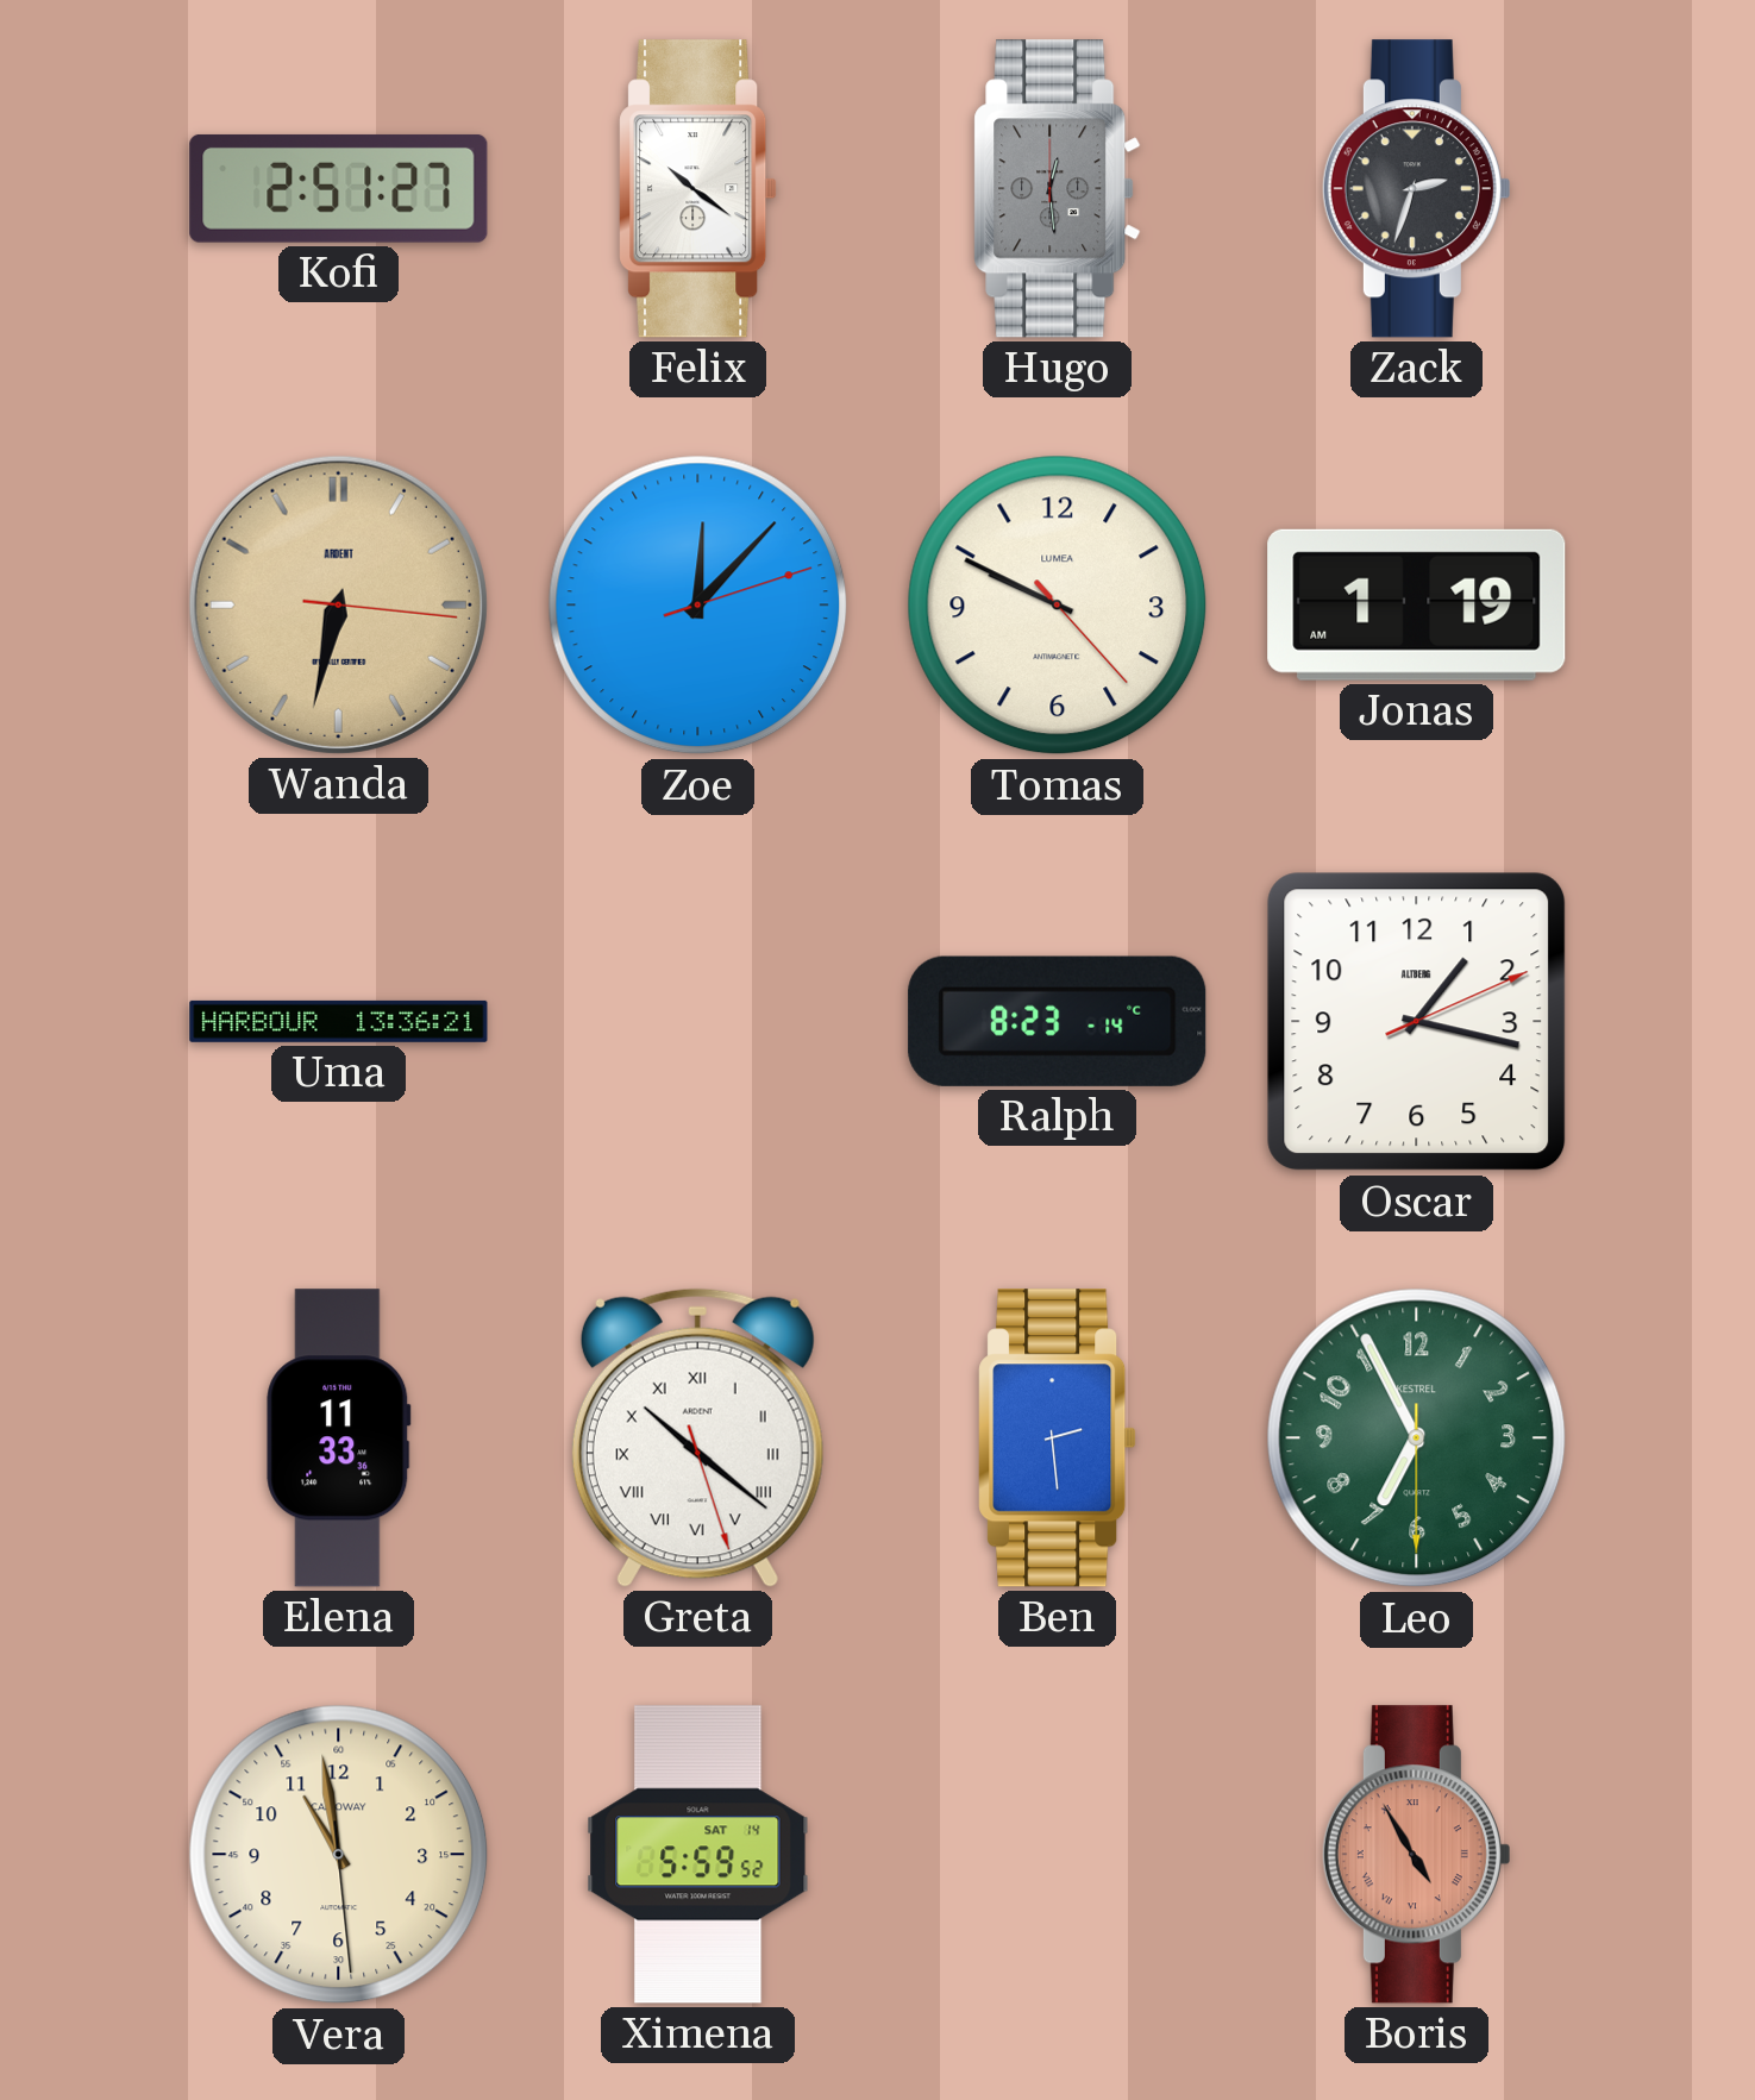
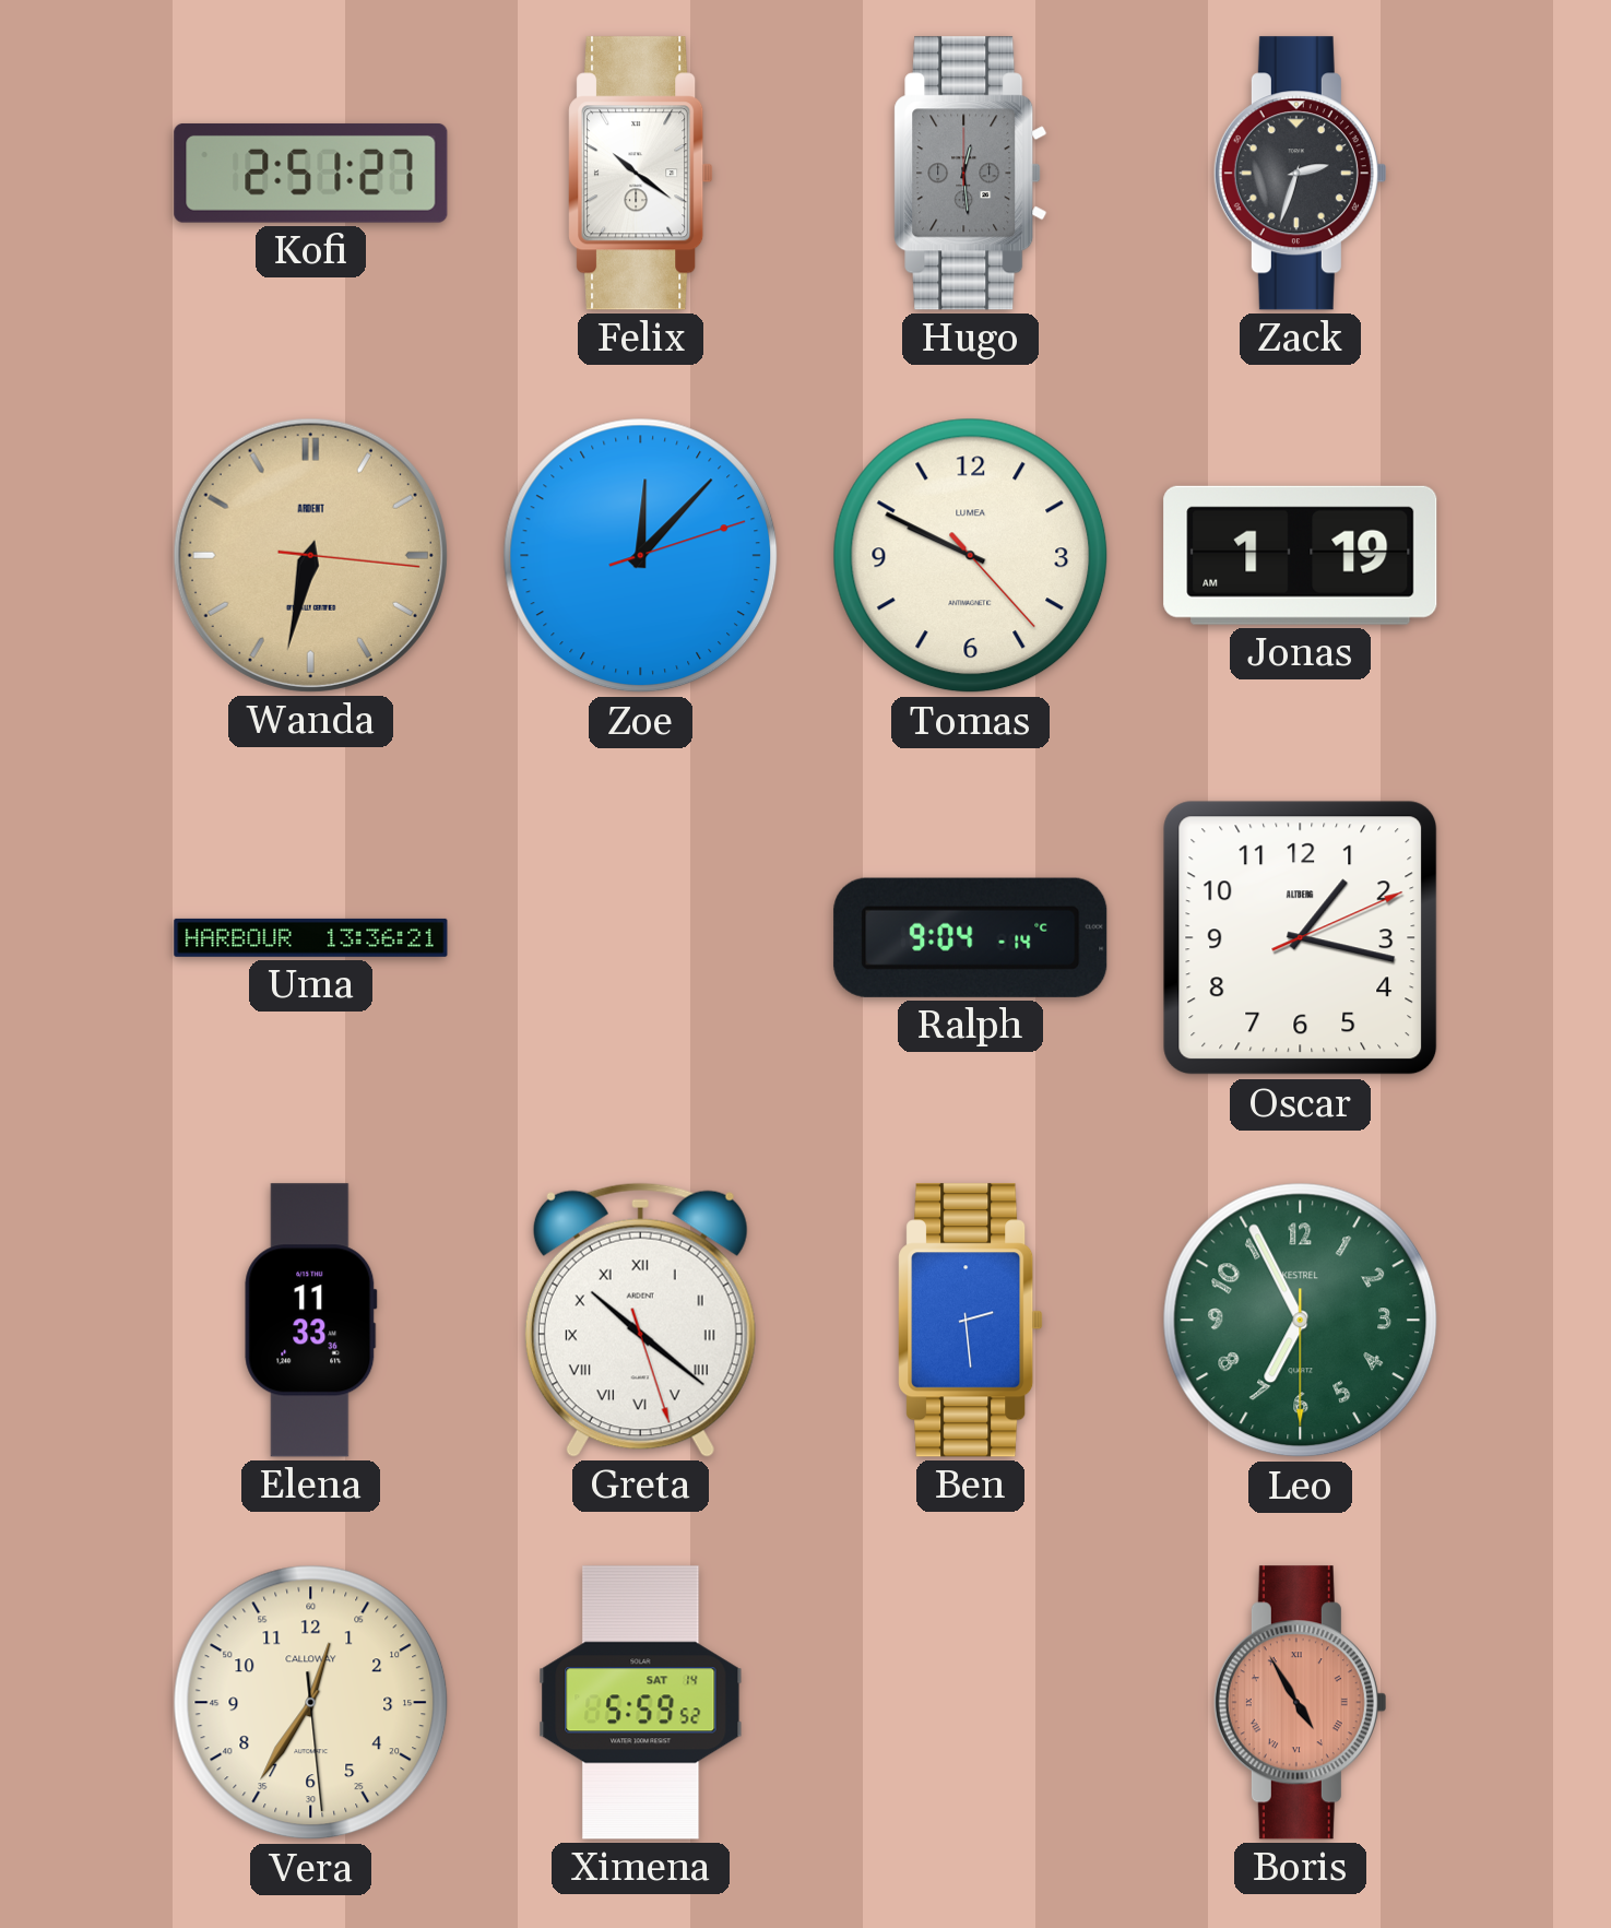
Ralph: 8:23 -> 9:04 (971, 937)
Vera: 10:58 -> 12:35 (311, 1703)
